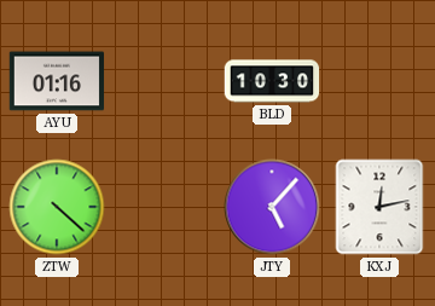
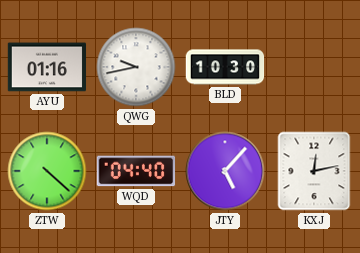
QWG: none -> 9:43 (136, 67)
WQD: none -> 04:40 (136, 171)
